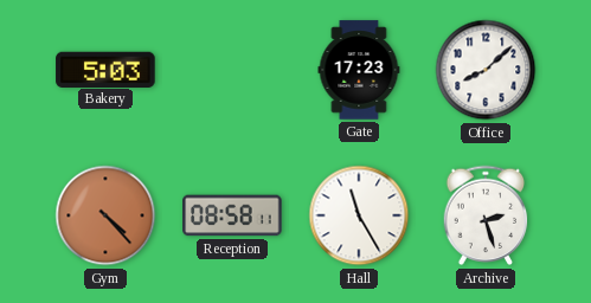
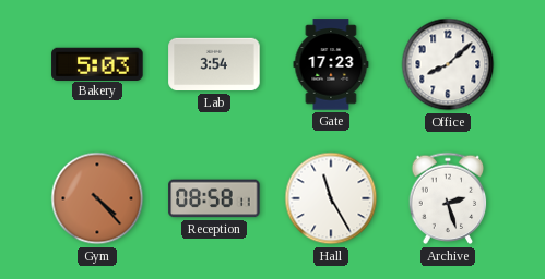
Lab: none -> 3:54 (214, 64)
